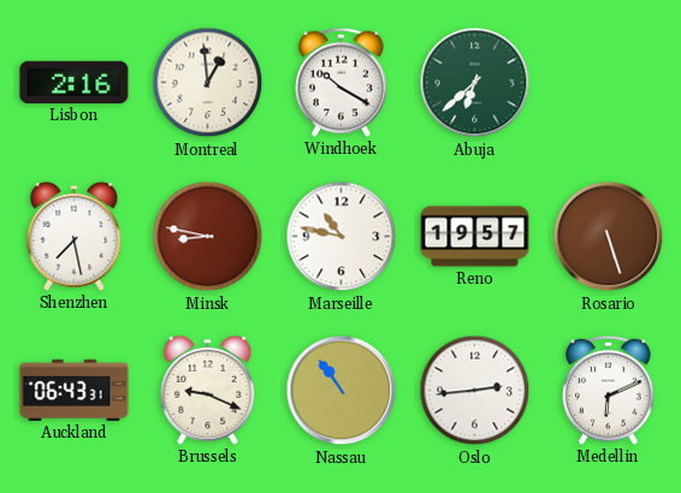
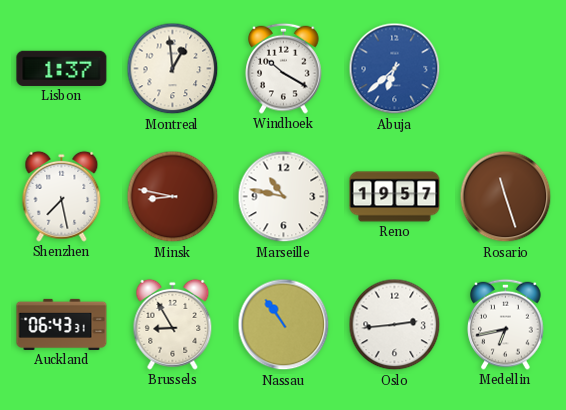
Lisbon: 2:16 -> 1:37 (62, 68)
Abuja dial: green -> blue (395, 69)
Rosario: 5:27 -> 11:27 (506, 197)
Brussels: 9:19 -> 8:55 (173, 324)
Medellin: 6:11 -> 6:43 (506, 324)
